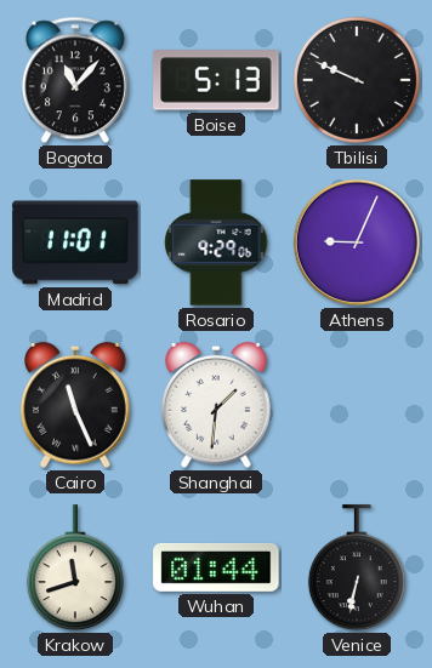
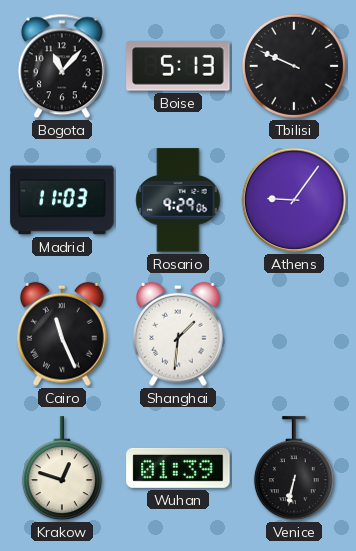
Madrid: 11:01 -> 11:03 (62, 200)
Athens: 9:04 -> 9:06 (294, 200)
Krakow: 11:42 -> 12:48 (62, 469)
Wuhan: 01:44 -> 01:39 (178, 468)
